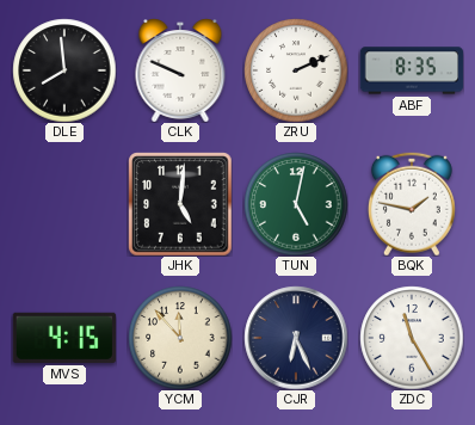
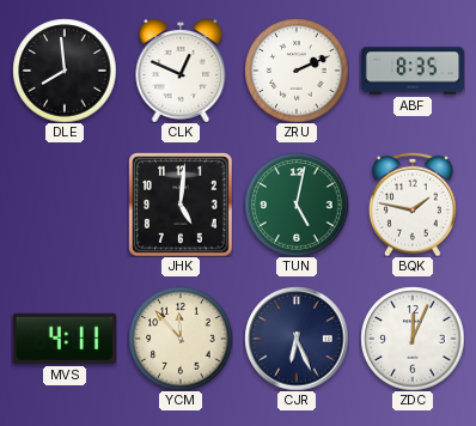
CLK: 9:49 -> 12:49 (181, 71)
MVS: 4:15 -> 4:11 (65, 339)
ZDC: 11:25 -> 12:04 (413, 339)
